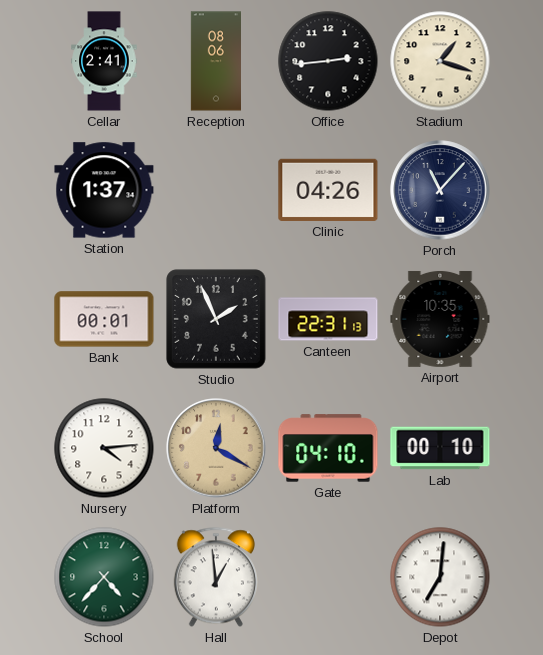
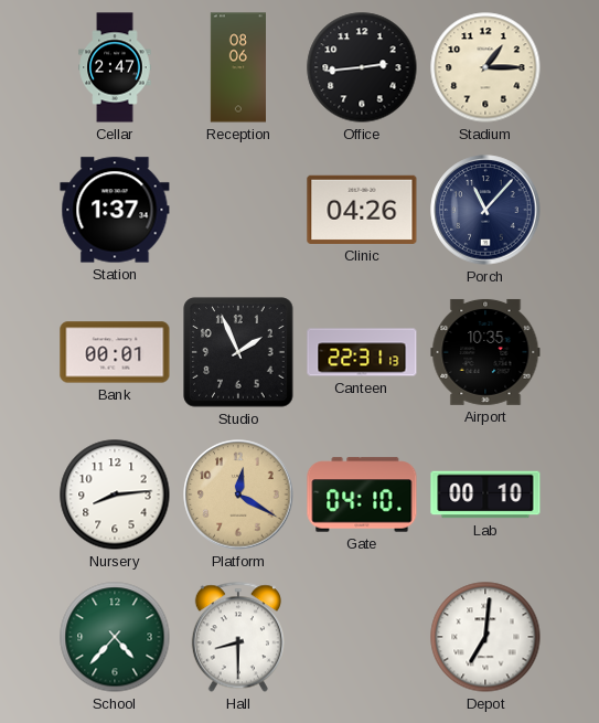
Cellar: 2:41 -> 2:47 (115, 67)
Stadium: 1:18 -> 1:15 (485, 67)
Nursery: 4:14 -> 8:14 (115, 495)
Hall: 12:59 -> 8:30 (238, 637)
